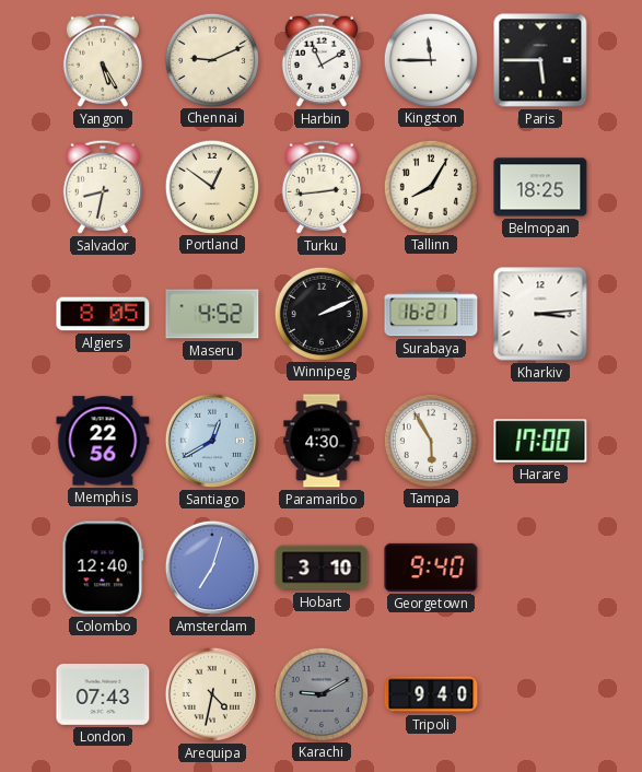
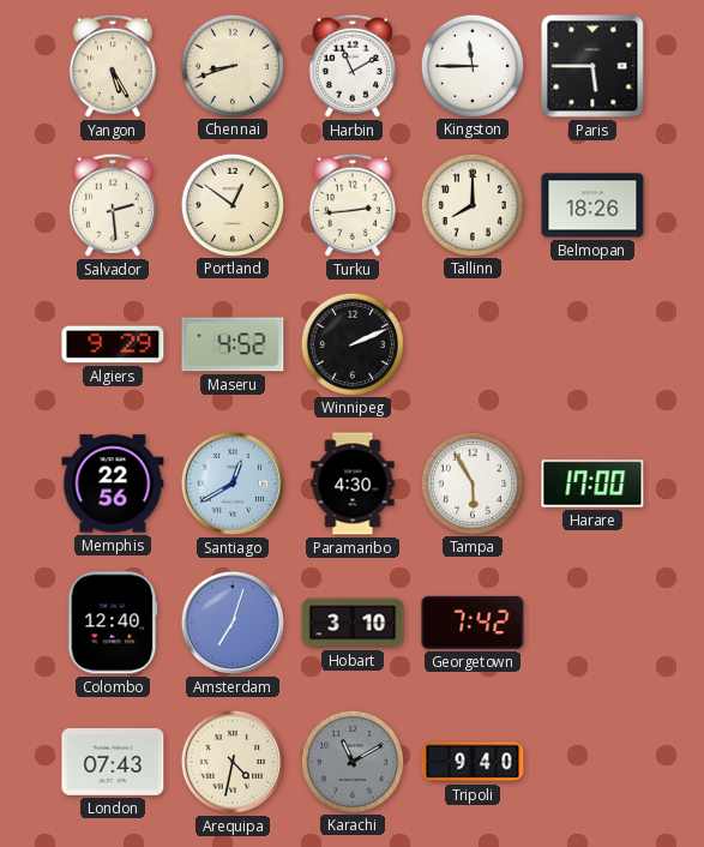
Chennai: 9:11 -> 8:42 (231, 65)
Salvador: 8:32 -> 2:29 (113, 205)
Tallinn: 8:05 -> 8:00 (471, 204)
Belmopan: 18:25 -> 18:26 (592, 205)
Algiers: 8:05 -> 9:29 (113, 344)
Surabaya: 16:21 -> none (431, 314)
Kharkiv: 3:14 -> none (540, 314)
Georgetown: 9:40 -> 7:42 (473, 623)
Karachi: 9:10 -> 11:10 (351, 761)
